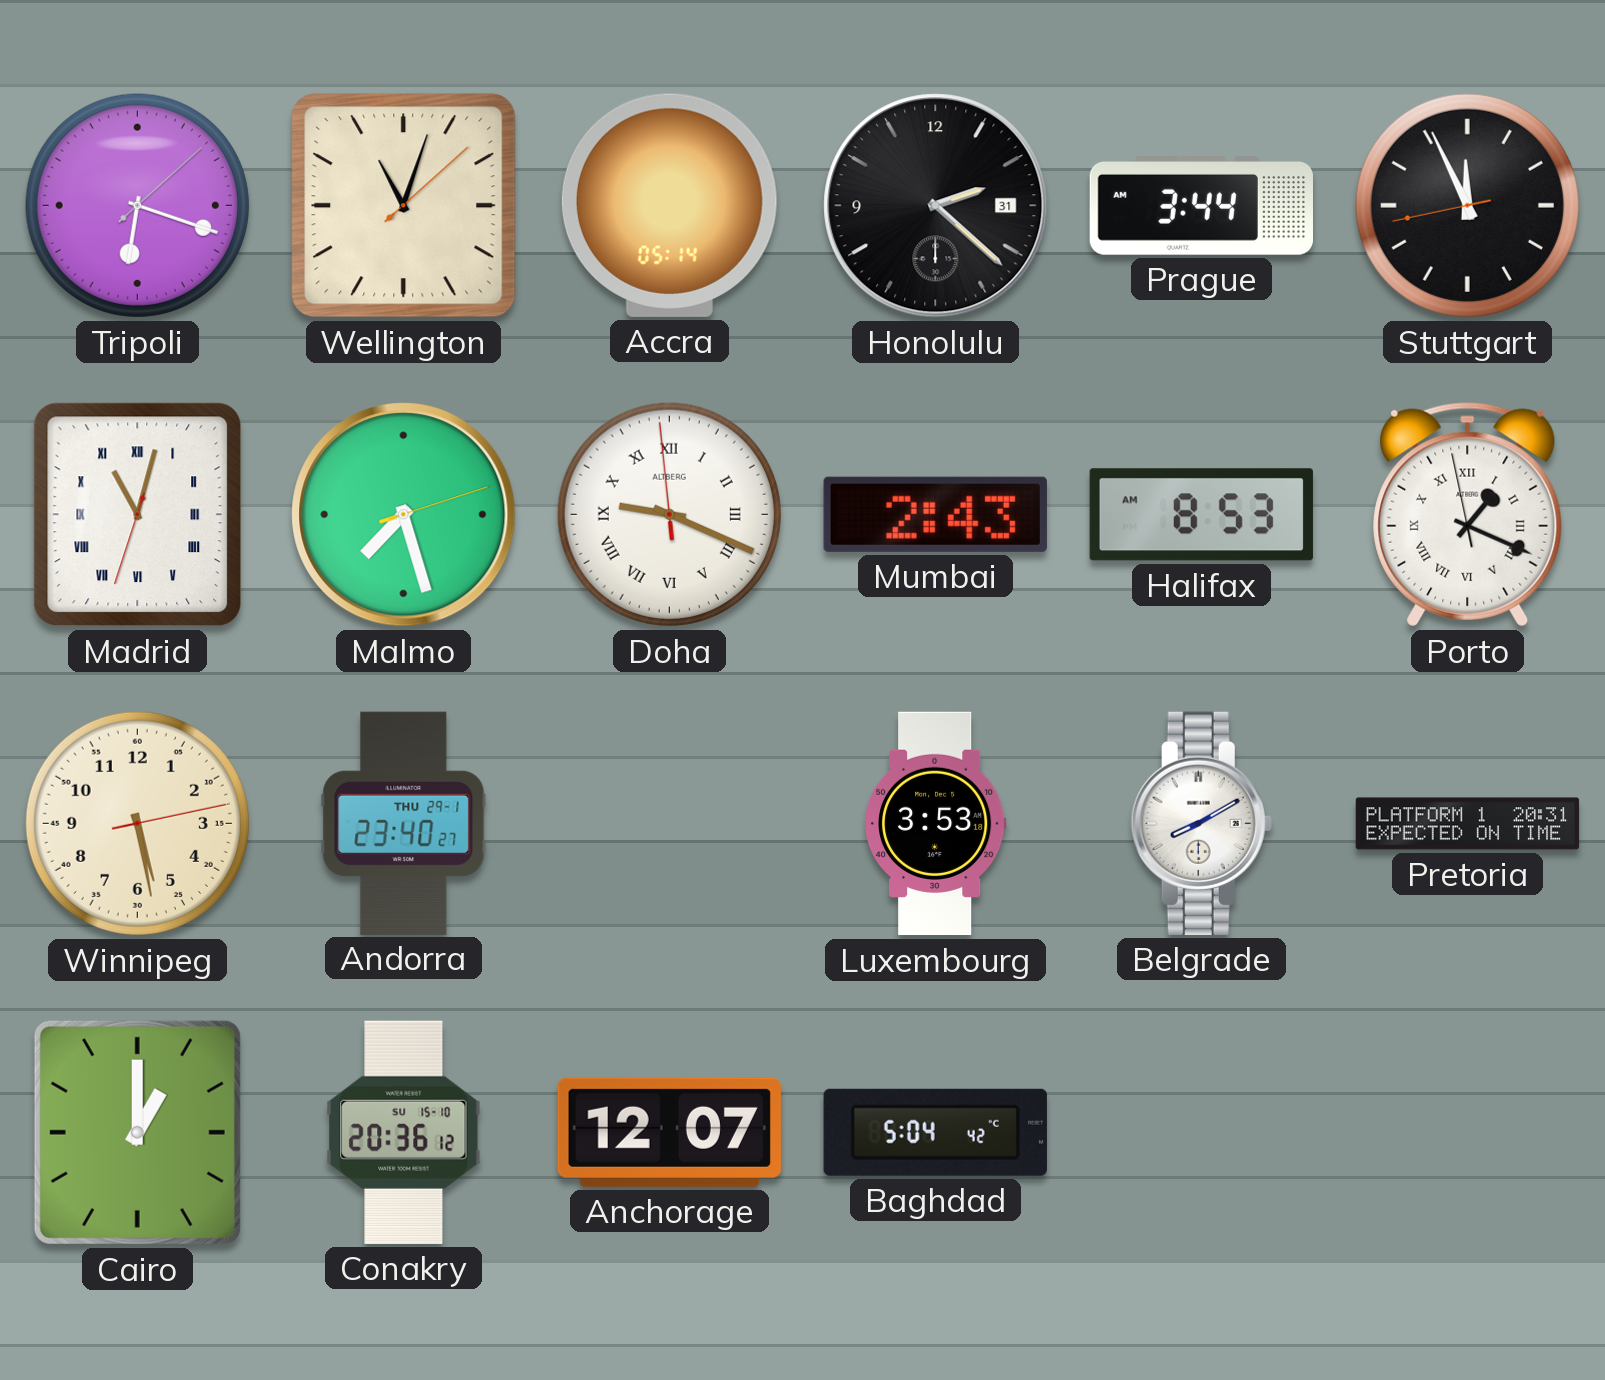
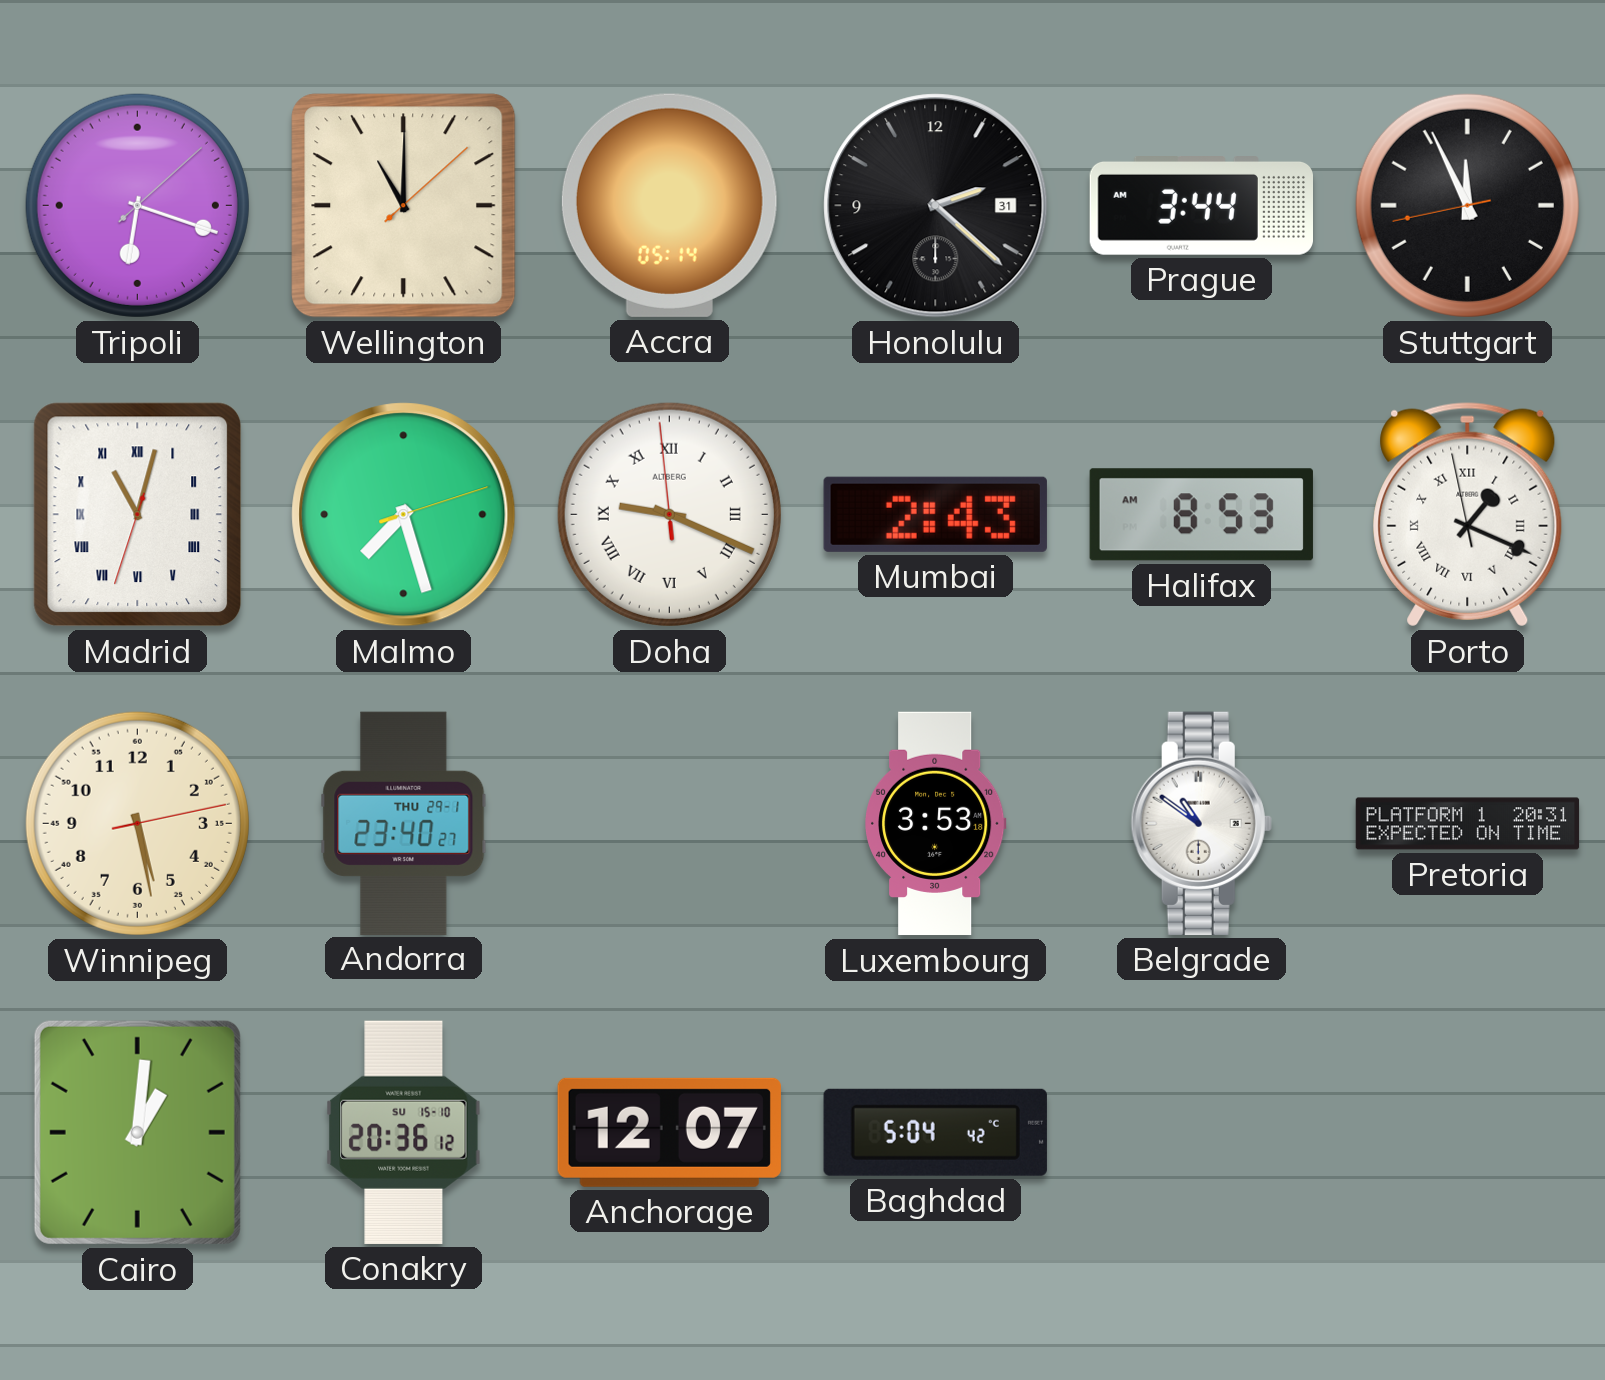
Wellington: 11:03 -> 11:00 (404, 206)
Belgrade: 8:10 -> 10:51 (1201, 823)
Cairo: 1:00 -> 1:01 (137, 1132)
